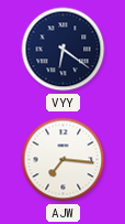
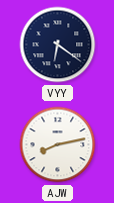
AJW: 7:16 -> 8:13 (58, 145)
